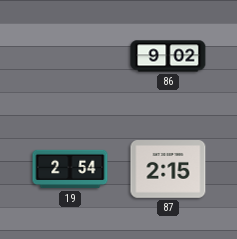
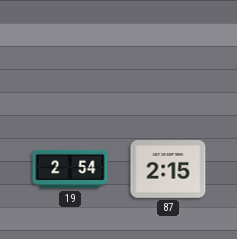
86: 9:02 -> none (168, 56)
